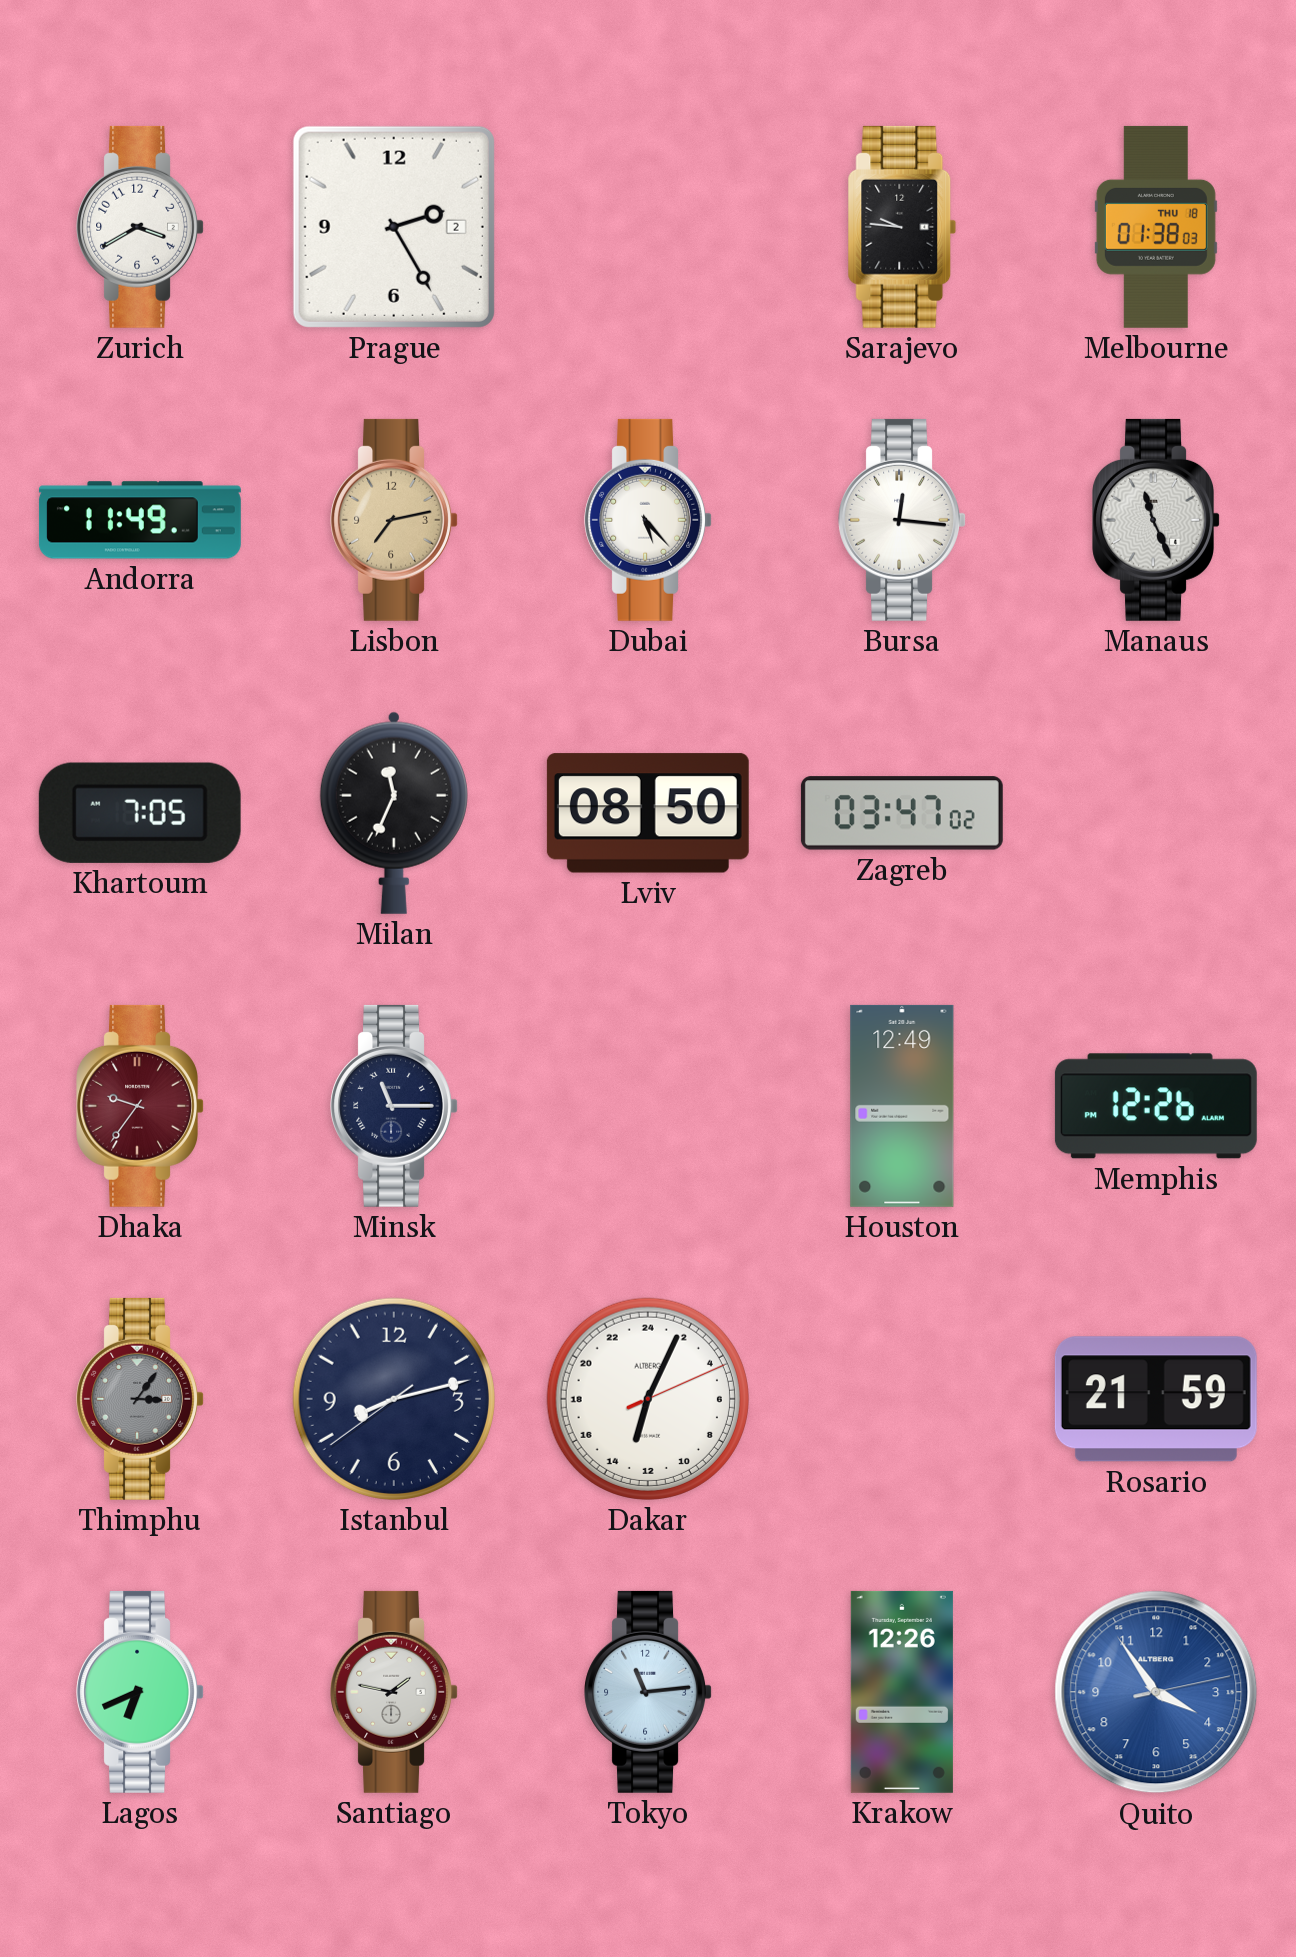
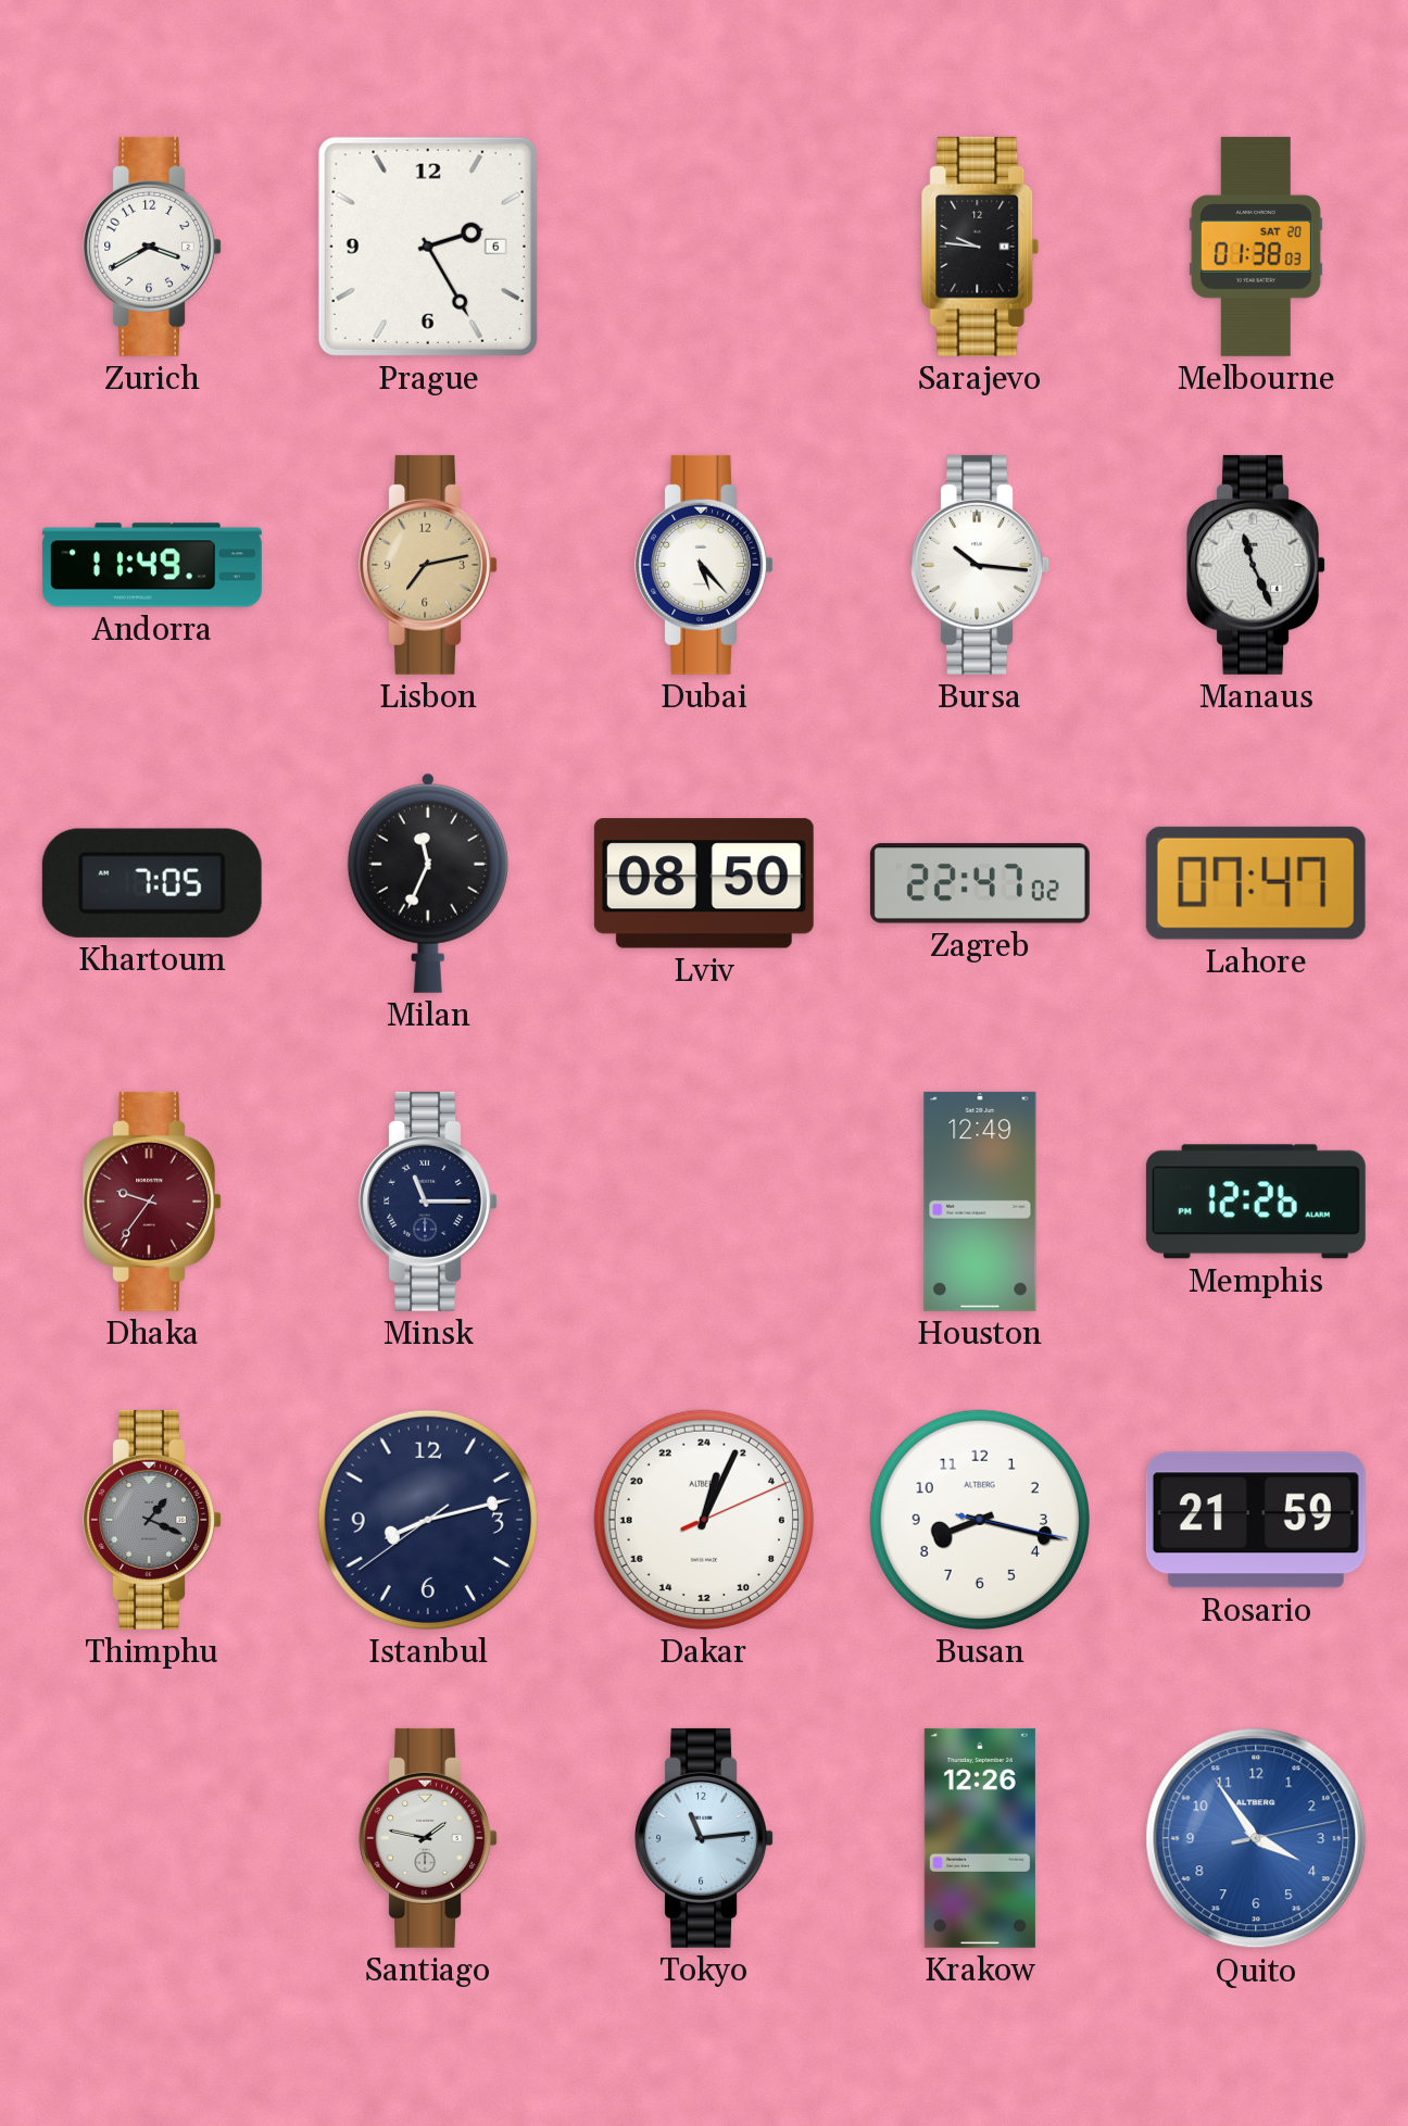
Prague date: 2 -> 6 (428, 247)
Melbourne date: THU 18 -> SAT 20 (1256, 247)
Bursa: 12:16 -> 10:16 (980, 565)
Zagreb: 03:47 -> 22:47 (980, 883)
Lahore: none -> 07:47 (1256, 883)
Thimphu: 3:06 -> 1:19 (152, 1520)
Dakar: 13:04 -> 1:04 (704, 1520)
Busan: none -> 8:17 (980, 1520)
Lagos: 6:41 -> none (140, 1692)
